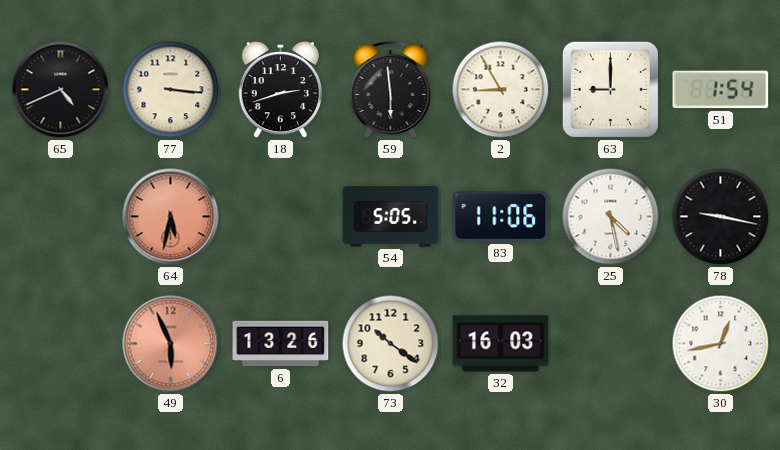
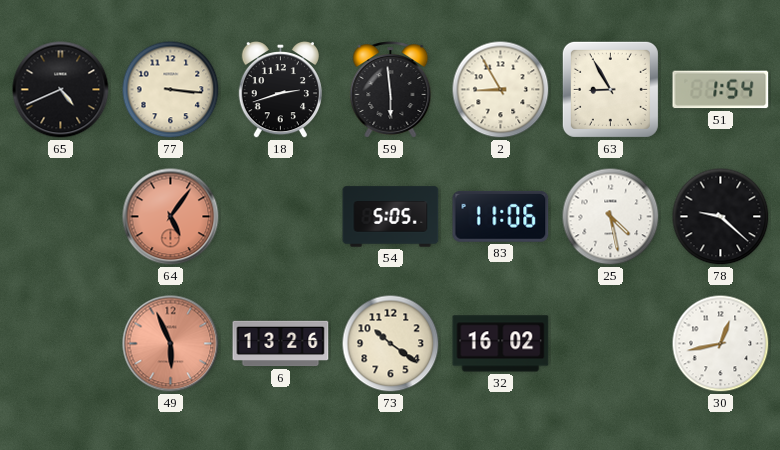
63: 9:00 -> 8:55 (610, 89)
64: 5:32 -> 5:06 (171, 217)
78: 9:17 -> 9:22 (721, 217)
32: 16:03 -> 16:02 (501, 344)
